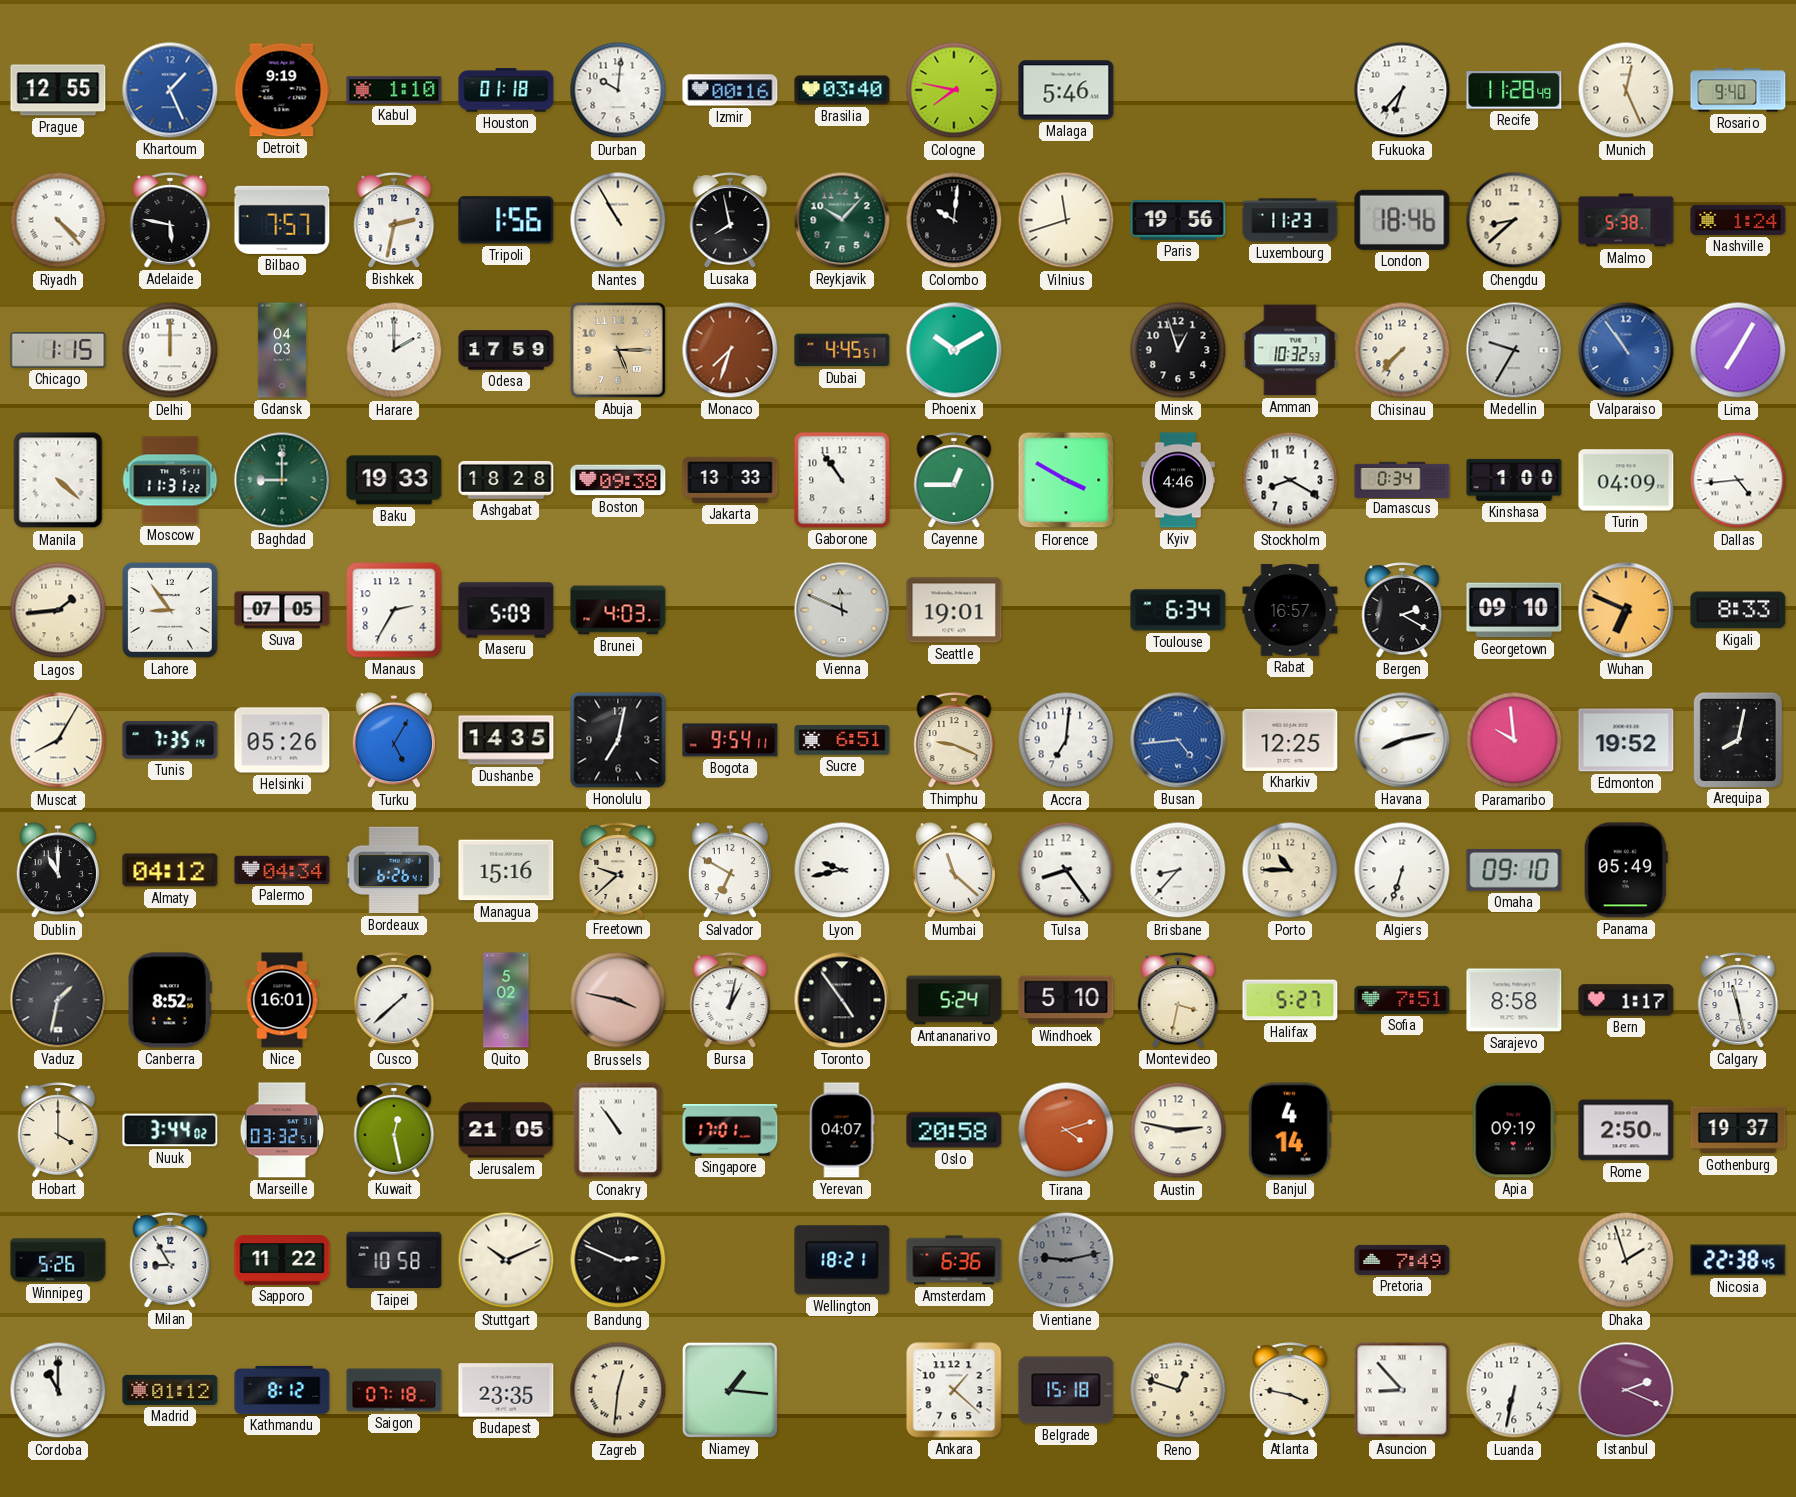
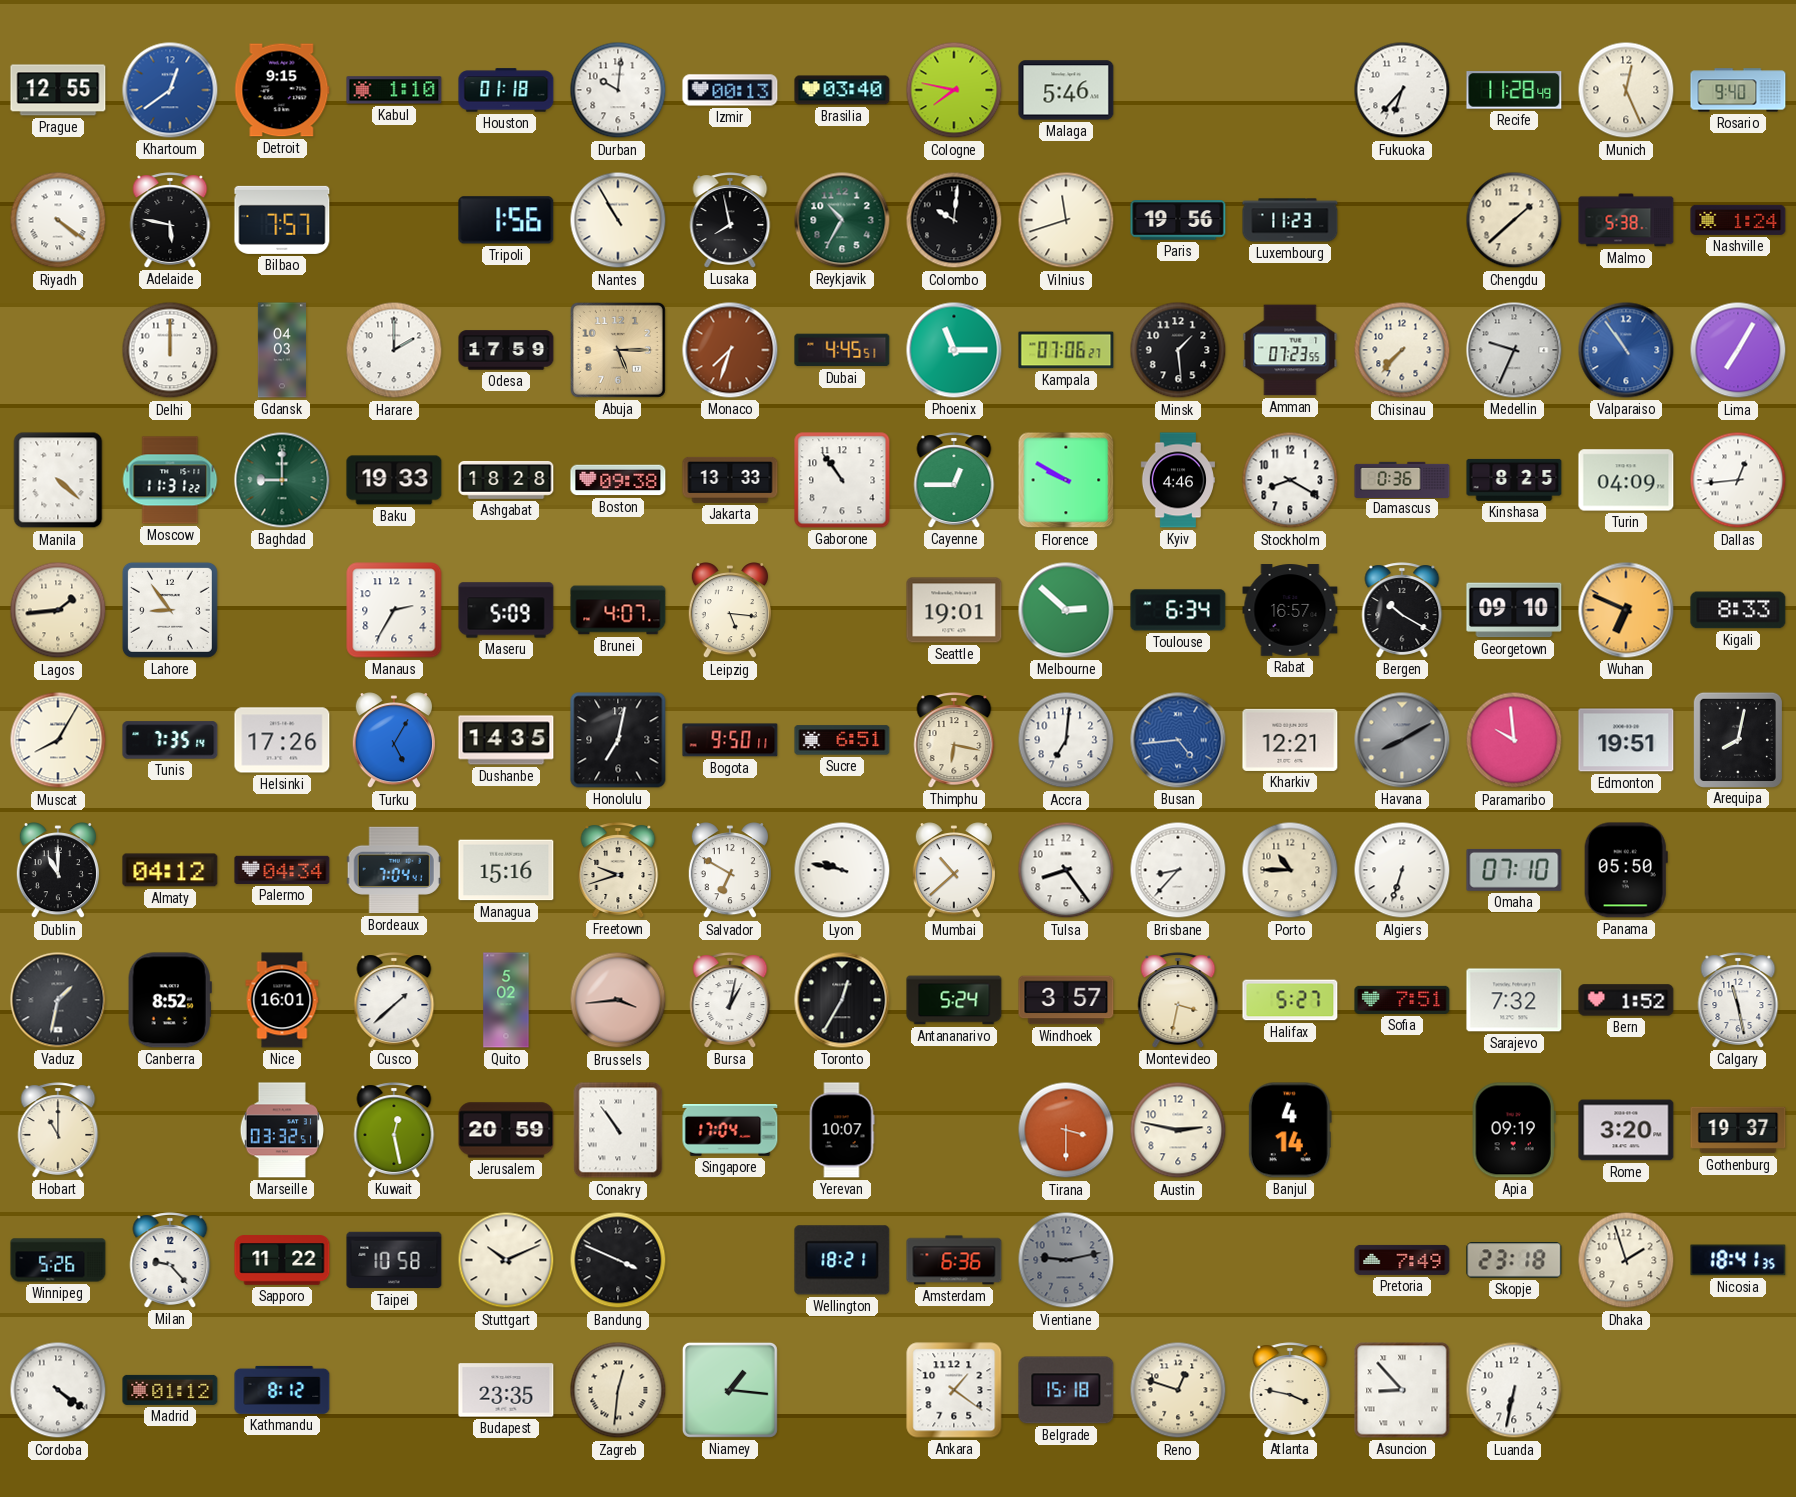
Khartoum: 1:26 -> 12:39 (170, 90)
Detroit: 9:19 -> 9:15 (282, 90)
Izmir: 00:16 -> 00:13 (730, 90)
Riyadh: 4:23 -> 4:21 (58, 220)
Bishkek: 2:32 -> none (394, 220)
Reykjavik: 10:07 -> 10:35 (842, 220)
London: 18:46 -> none (1402, 220)
Chengdu: 8:38 -> 1:38 (1514, 220)
Chicago: 1:15 -> none (58, 351)
Phoenix: 10:10 -> 11:15 (954, 350)
Kampala: none -> 07:06 (1066, 350)
Minsk: 12:57 -> 1:29 (1178, 350)
Amman: 10:32 -> 07:23 (1290, 350)
Medellin: 9:35 -> 9:34 (1514, 350)
Florence: 3:50 -> 9:50 (1066, 480)
Damascus: 0:34 -> 0:36 (1402, 479)
Kinshasa: 1:00 -> 8:25 (1514, 480)
Dallas: 4:44 -> 12:44 (1738, 480)
Suva: 07:05 -> none (282, 610)
Brunei: 4:03 -> 4:07 (618, 610)
Leipzig: none -> 5:16 (730, 611)
Vienna: 11:49 -> none (842, 610)
Melbourne: none -> 2:52 (1066, 610)
Bergen: 2:20 -> 10:20 (1402, 610)
Helsinki: 05:26 -> 17:26 (282, 740)
Bogota: 9:54 -> 9:50 (730, 740)
Thimphu: 9:19 -> 6:17 (954, 740)
Kharkiv: 12:25 -> 12:21 (1290, 740)
Havana: 8:13 -> 8:10 (1402, 740)
Havana dial: white -> grey (1402, 740)
Edmonton: 19:52 -> 19:51 (1626, 740)
Bordeaux: 6:26 -> 7:04 (394, 870)
Freetown: 9:38 -> 9:42 (618, 870)
Lyon: 9:43 -> 9:47 (842, 870)
Mumbai: 11:22 -> 10:38 (954, 871)
Omaha: 09:10 -> 07:10 (1514, 870)
Panama: 05:49 -> 05:50 (1626, 870)
Brussels: 3:47 -> 3:44 (618, 1000)
Toronto: 4:54 -> 12:35 (842, 1000)
Windhoek: 5:10 -> 3:57 (1066, 1000)
Sarajevo: 8:58 -> 7:32 (1514, 1000)
Bern: 1:17 -> 1:52 (1626, 1000)
Hobart: 4:00 -> 11:00 (58, 1130)
Nuuk: 3:44 -> none (170, 1130)
Jerusalem: 21:05 -> 20:59 (506, 1130)
Singapore: 17:01 -> 17:04 (730, 1131)
Yerevan: 04:07 -> 10:07 (842, 1130)
Oslo: 20:58 -> none (954, 1130)
Tirana: 4:12 -> 3:30 (1066, 1130)
Rome: 2:50 -> 3:20 (1626, 1130)
Milan: 8:55 -> 9:23 (170, 1260)
Bandung: 2:49 -> 3:49 (618, 1260)
Skopje: none -> 23:18 (1514, 1260)
Nicosia: 22:38 -> 18:41 (1738, 1260)
Cordoba: 11:00 -> 4:21 (58, 1390)
Saigon: 07:18 -> none (394, 1390)
Ankara: 1:22 -> 1:21 (954, 1390)
Istanbul: 2:19 -> none (1626, 1390)
